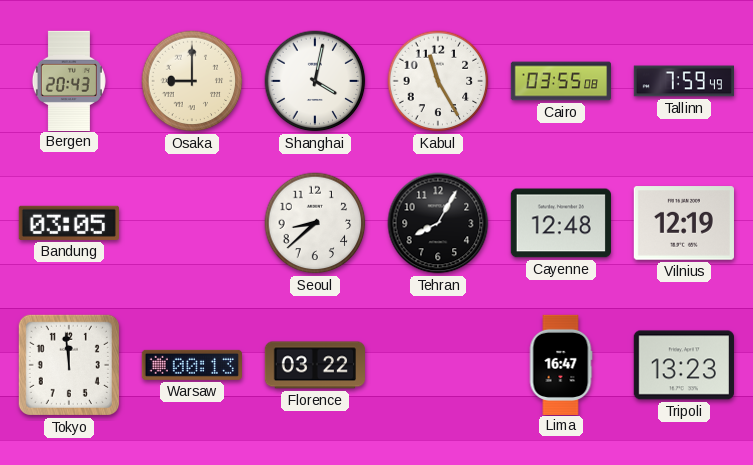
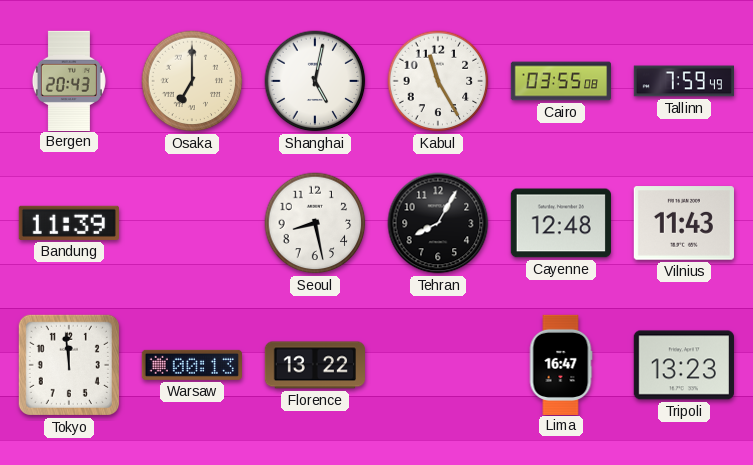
Osaka: 9:00 -> 7:00 (192, 81)
Shanghai: 4:02 -> 5:02 (315, 81)
Bandung: 03:05 -> 11:39 (69, 223)
Seoul: 8:38 -> 8:28 (315, 223)
Vilnius: 12:19 -> 11:43 (684, 223)
Florence: 03:22 -> 13:22 (314, 365)
